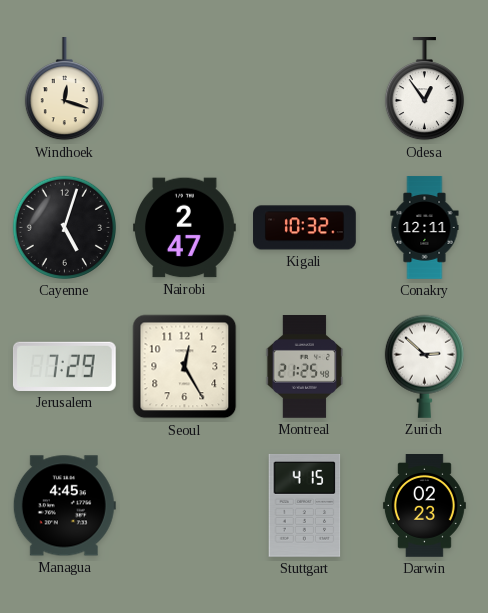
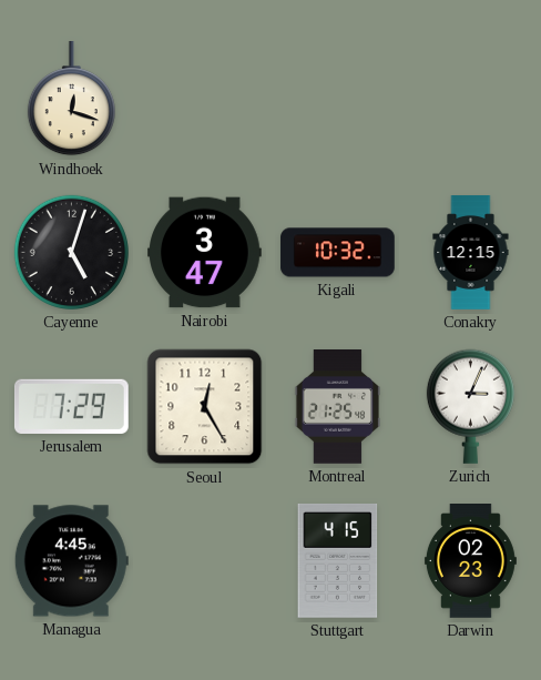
Odesa: 12:54 -> none (424, 90)
Nairobi: 2:47 -> 3:47 (205, 253)
Conakry: 12:11 -> 12:15 (471, 253)
Zurich: 2:52 -> 3:04 (470, 406)
